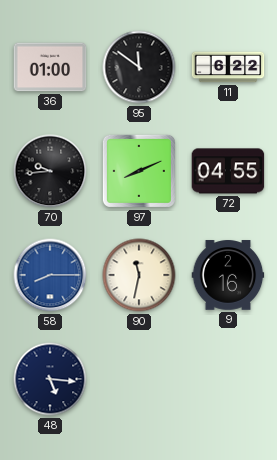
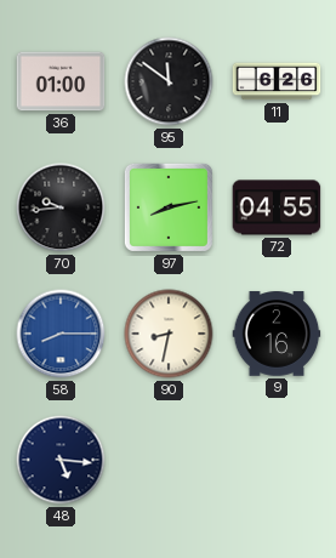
11: 6:22 -> 6:26 (277, 81)
97: 8:11 -> 8:13 (169, 207)
90: 11:32 -> 8:32 (169, 334)
